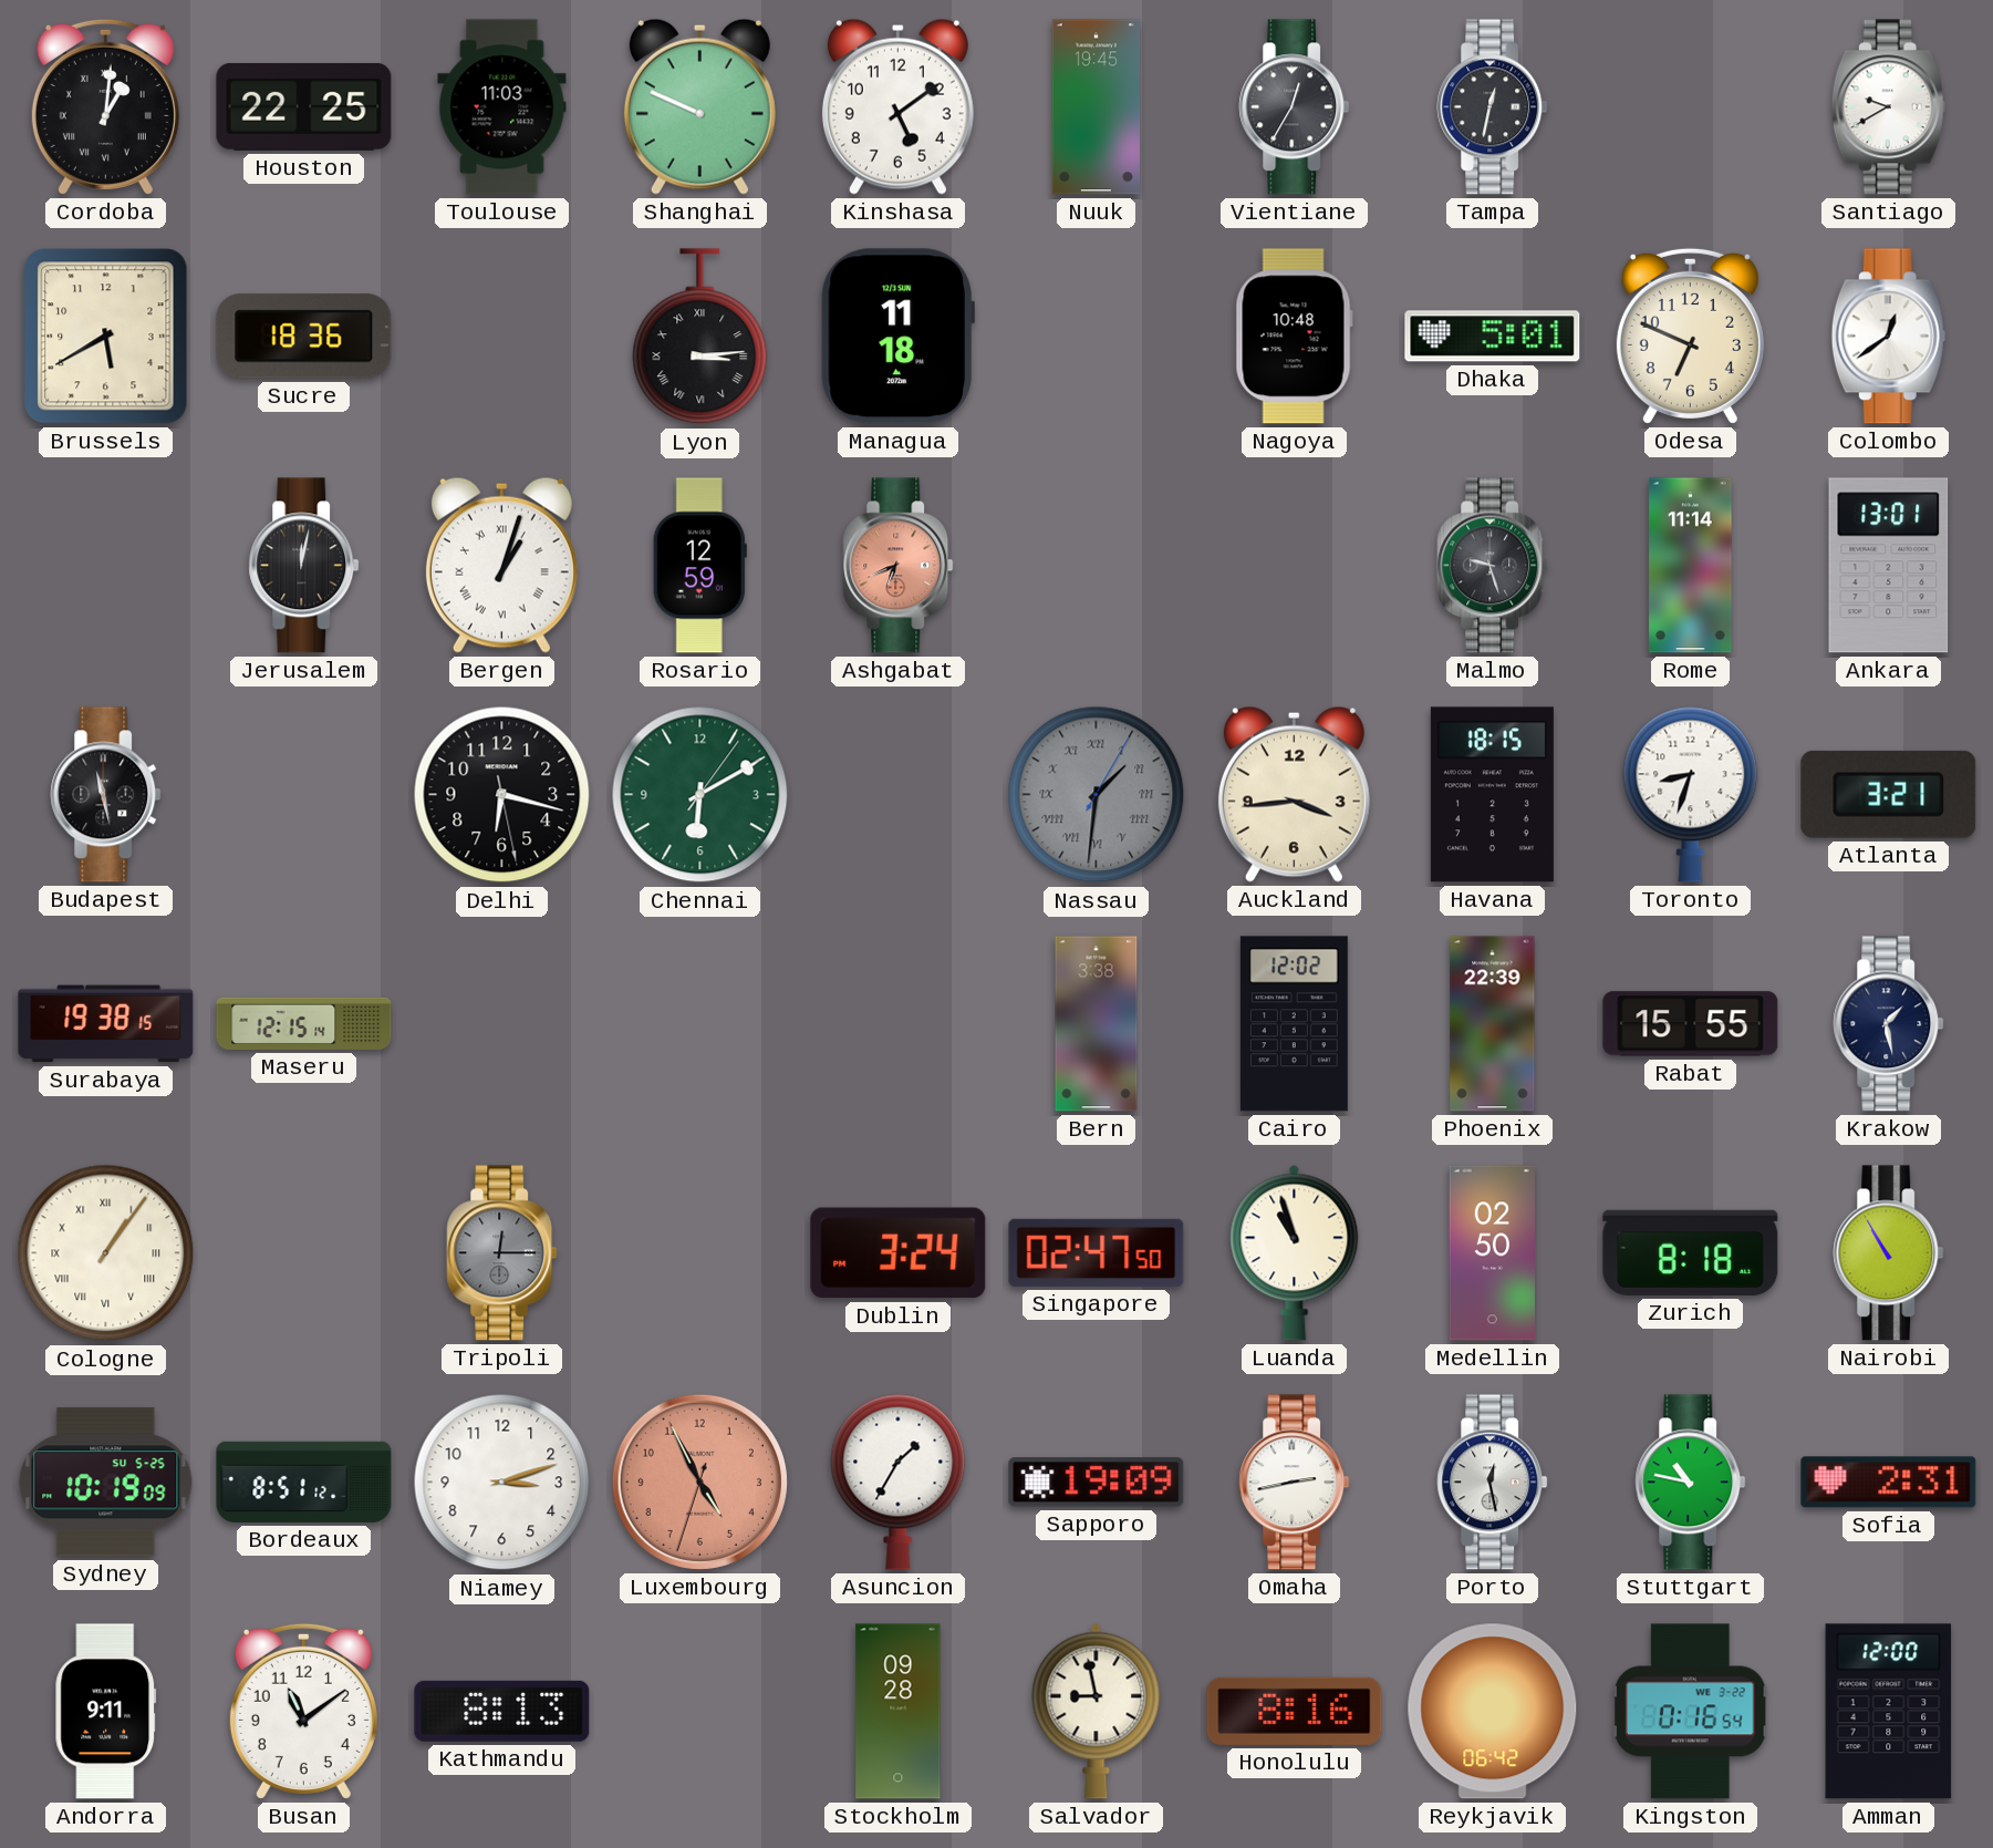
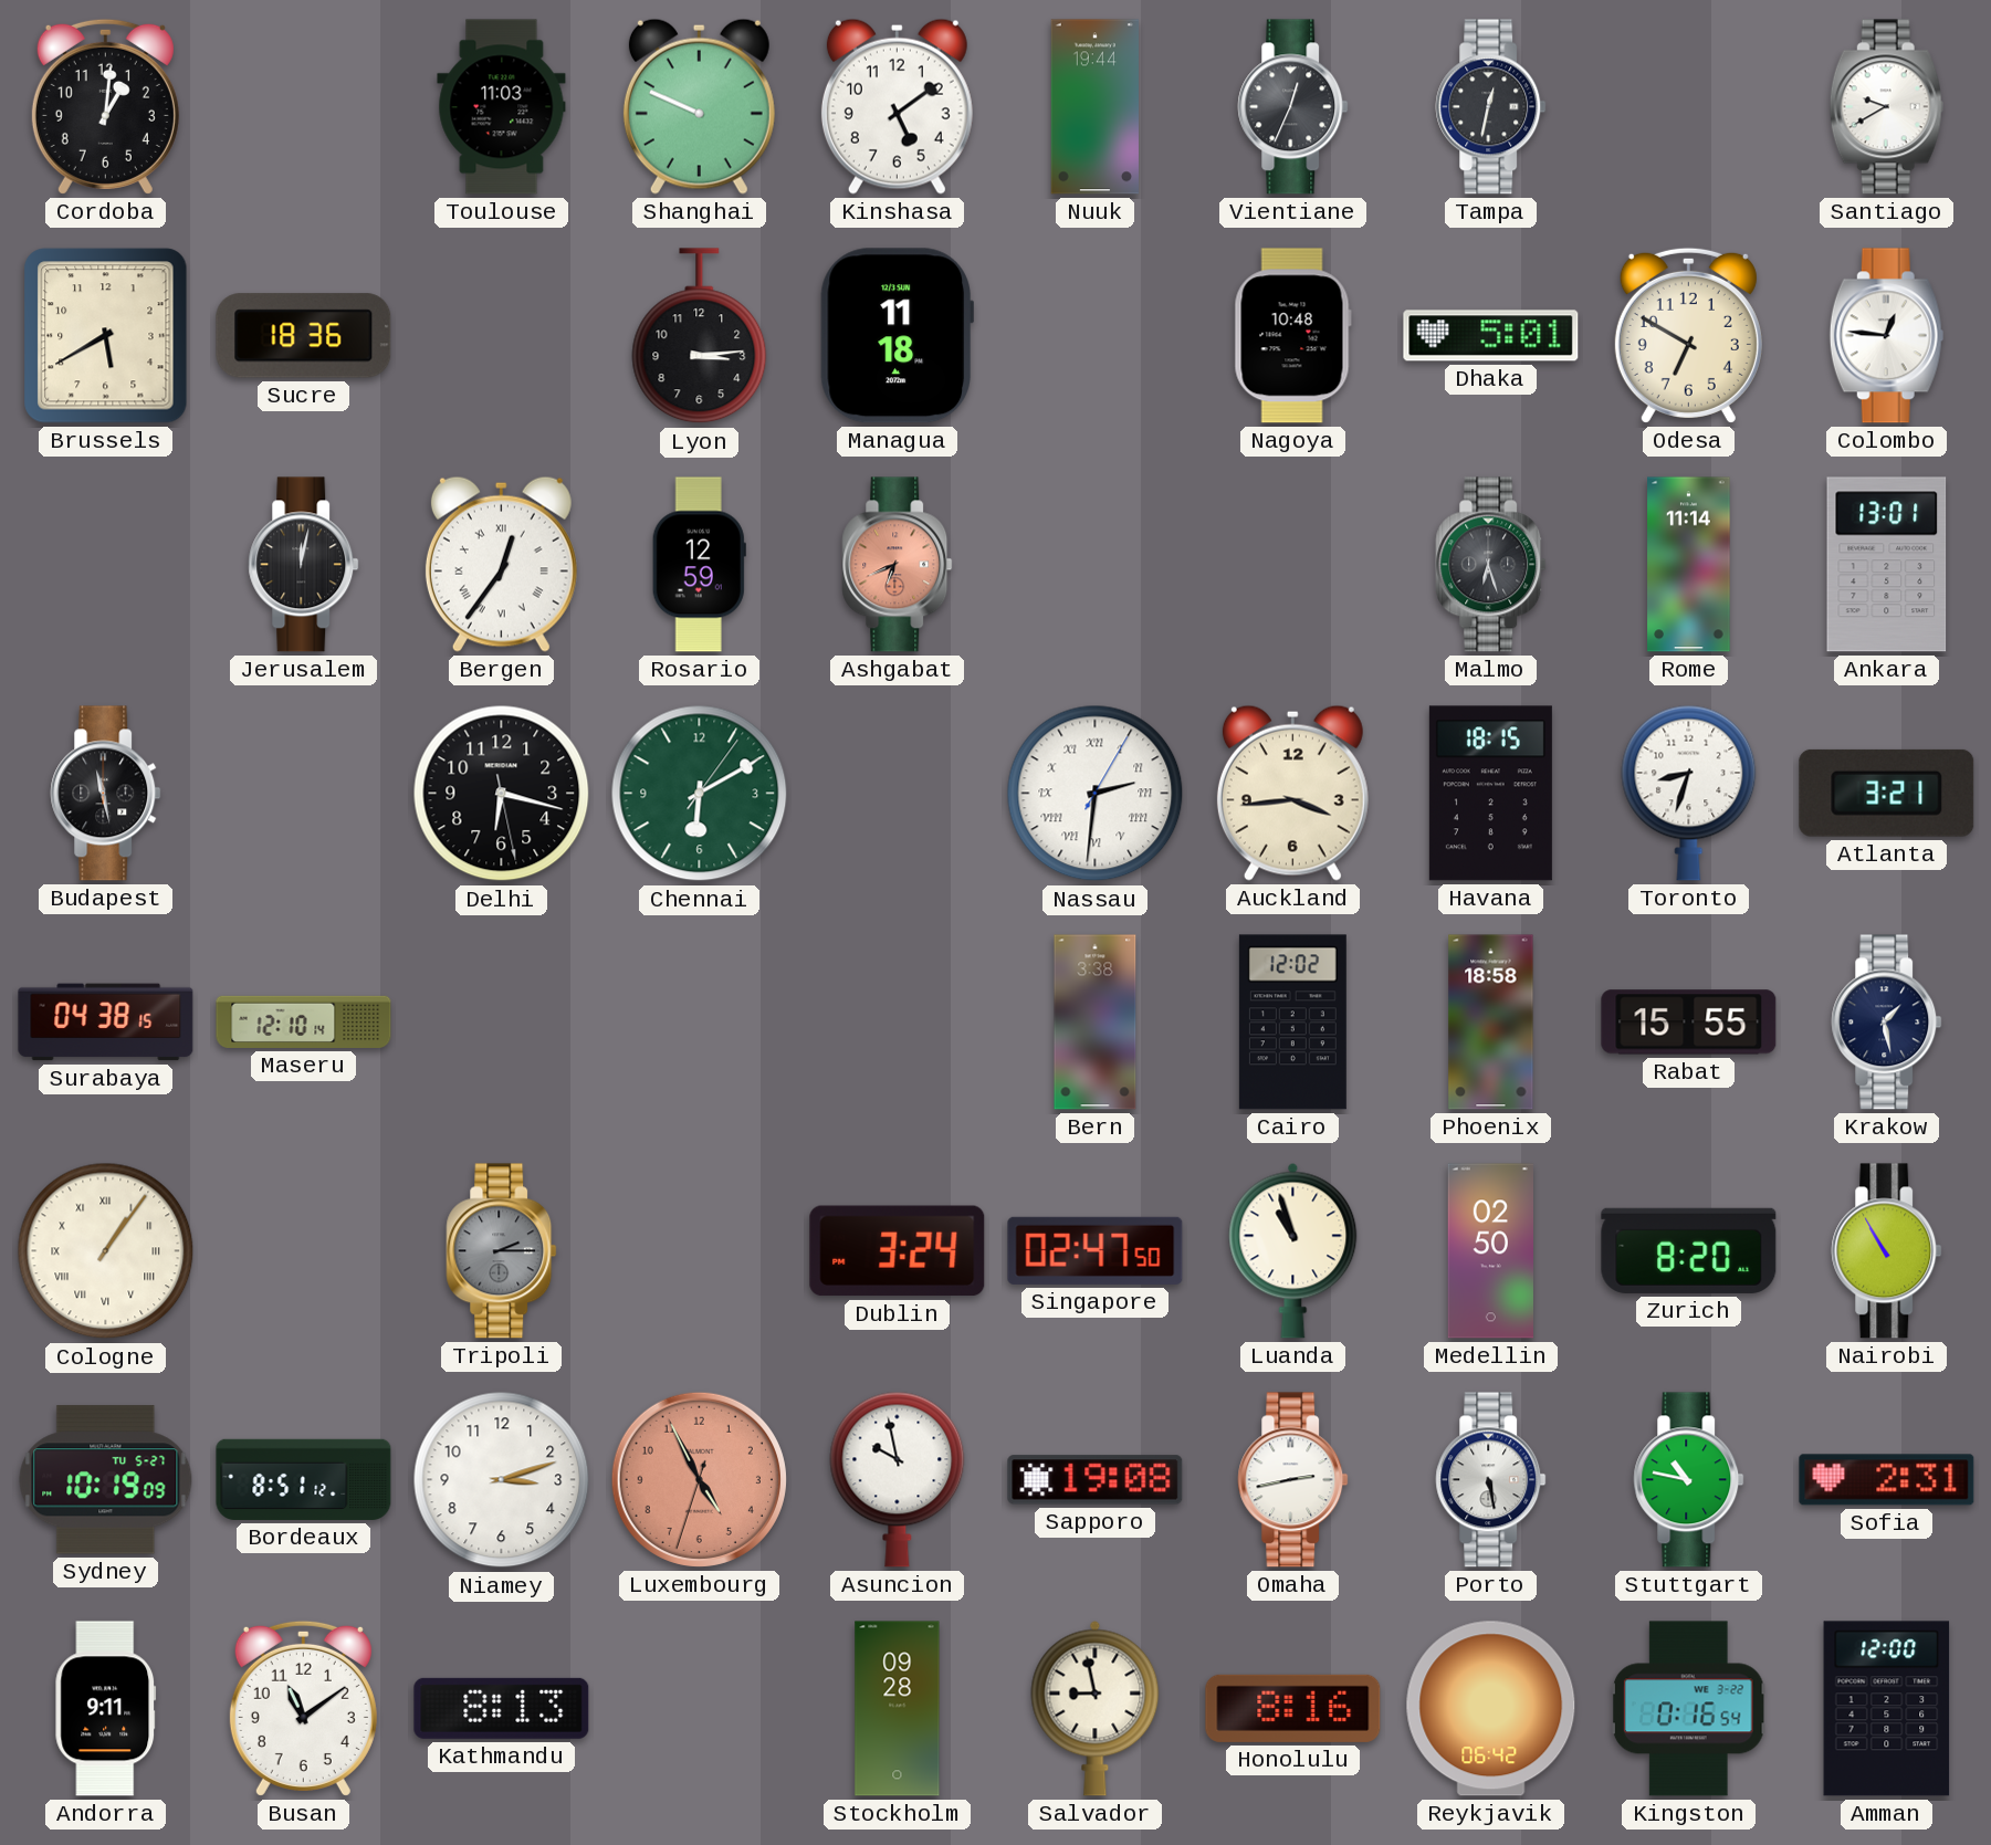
Cordoba numerals: Roman -> Arabic (105, 106)
Houston: 22:25 -> none (304, 106)
Nuuk: 19:45 -> 19:44 (1094, 107)
Vientiane: 12:35 -> 12:34 (1293, 107)
Lyon numerals: Roman -> Arabic (700, 336)
Odesa: 6:49 -> 6:50 (1688, 335)
Colombo: 12:39 -> 12:46 (1886, 336)
Bergen: 1:03 -> 12:36 (501, 564)
Malmo: 9:27 -> 6:27 (1491, 565)
Nassau: 1:31 -> 2:31 (1096, 794)
Nassau dial: grey -> white (1096, 794)
Surabaya: 19:38 -> 04:38 (106, 1023)
Maseru: 12:15 -> 12:10 (304, 1021)
Phoenix: 22:39 -> 18:58 (1491, 1023)
Tripoli: 12:15 -> 2:15 (502, 1251)
Zurich: 8:18 -> 8:20 (1689, 1250)
Sydney date: SU 5-25 -> TU 5-27 (106, 1480)
Asuncion: 1:35 -> 9:58 (898, 1479)
Sapporo: 19:09 -> 19:08 (1096, 1480)
Porto: 12:28 -> 5:28 (1491, 1480)
